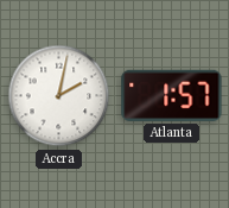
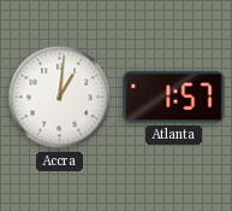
Accra: 2:02 -> 1:01 (60, 98)
